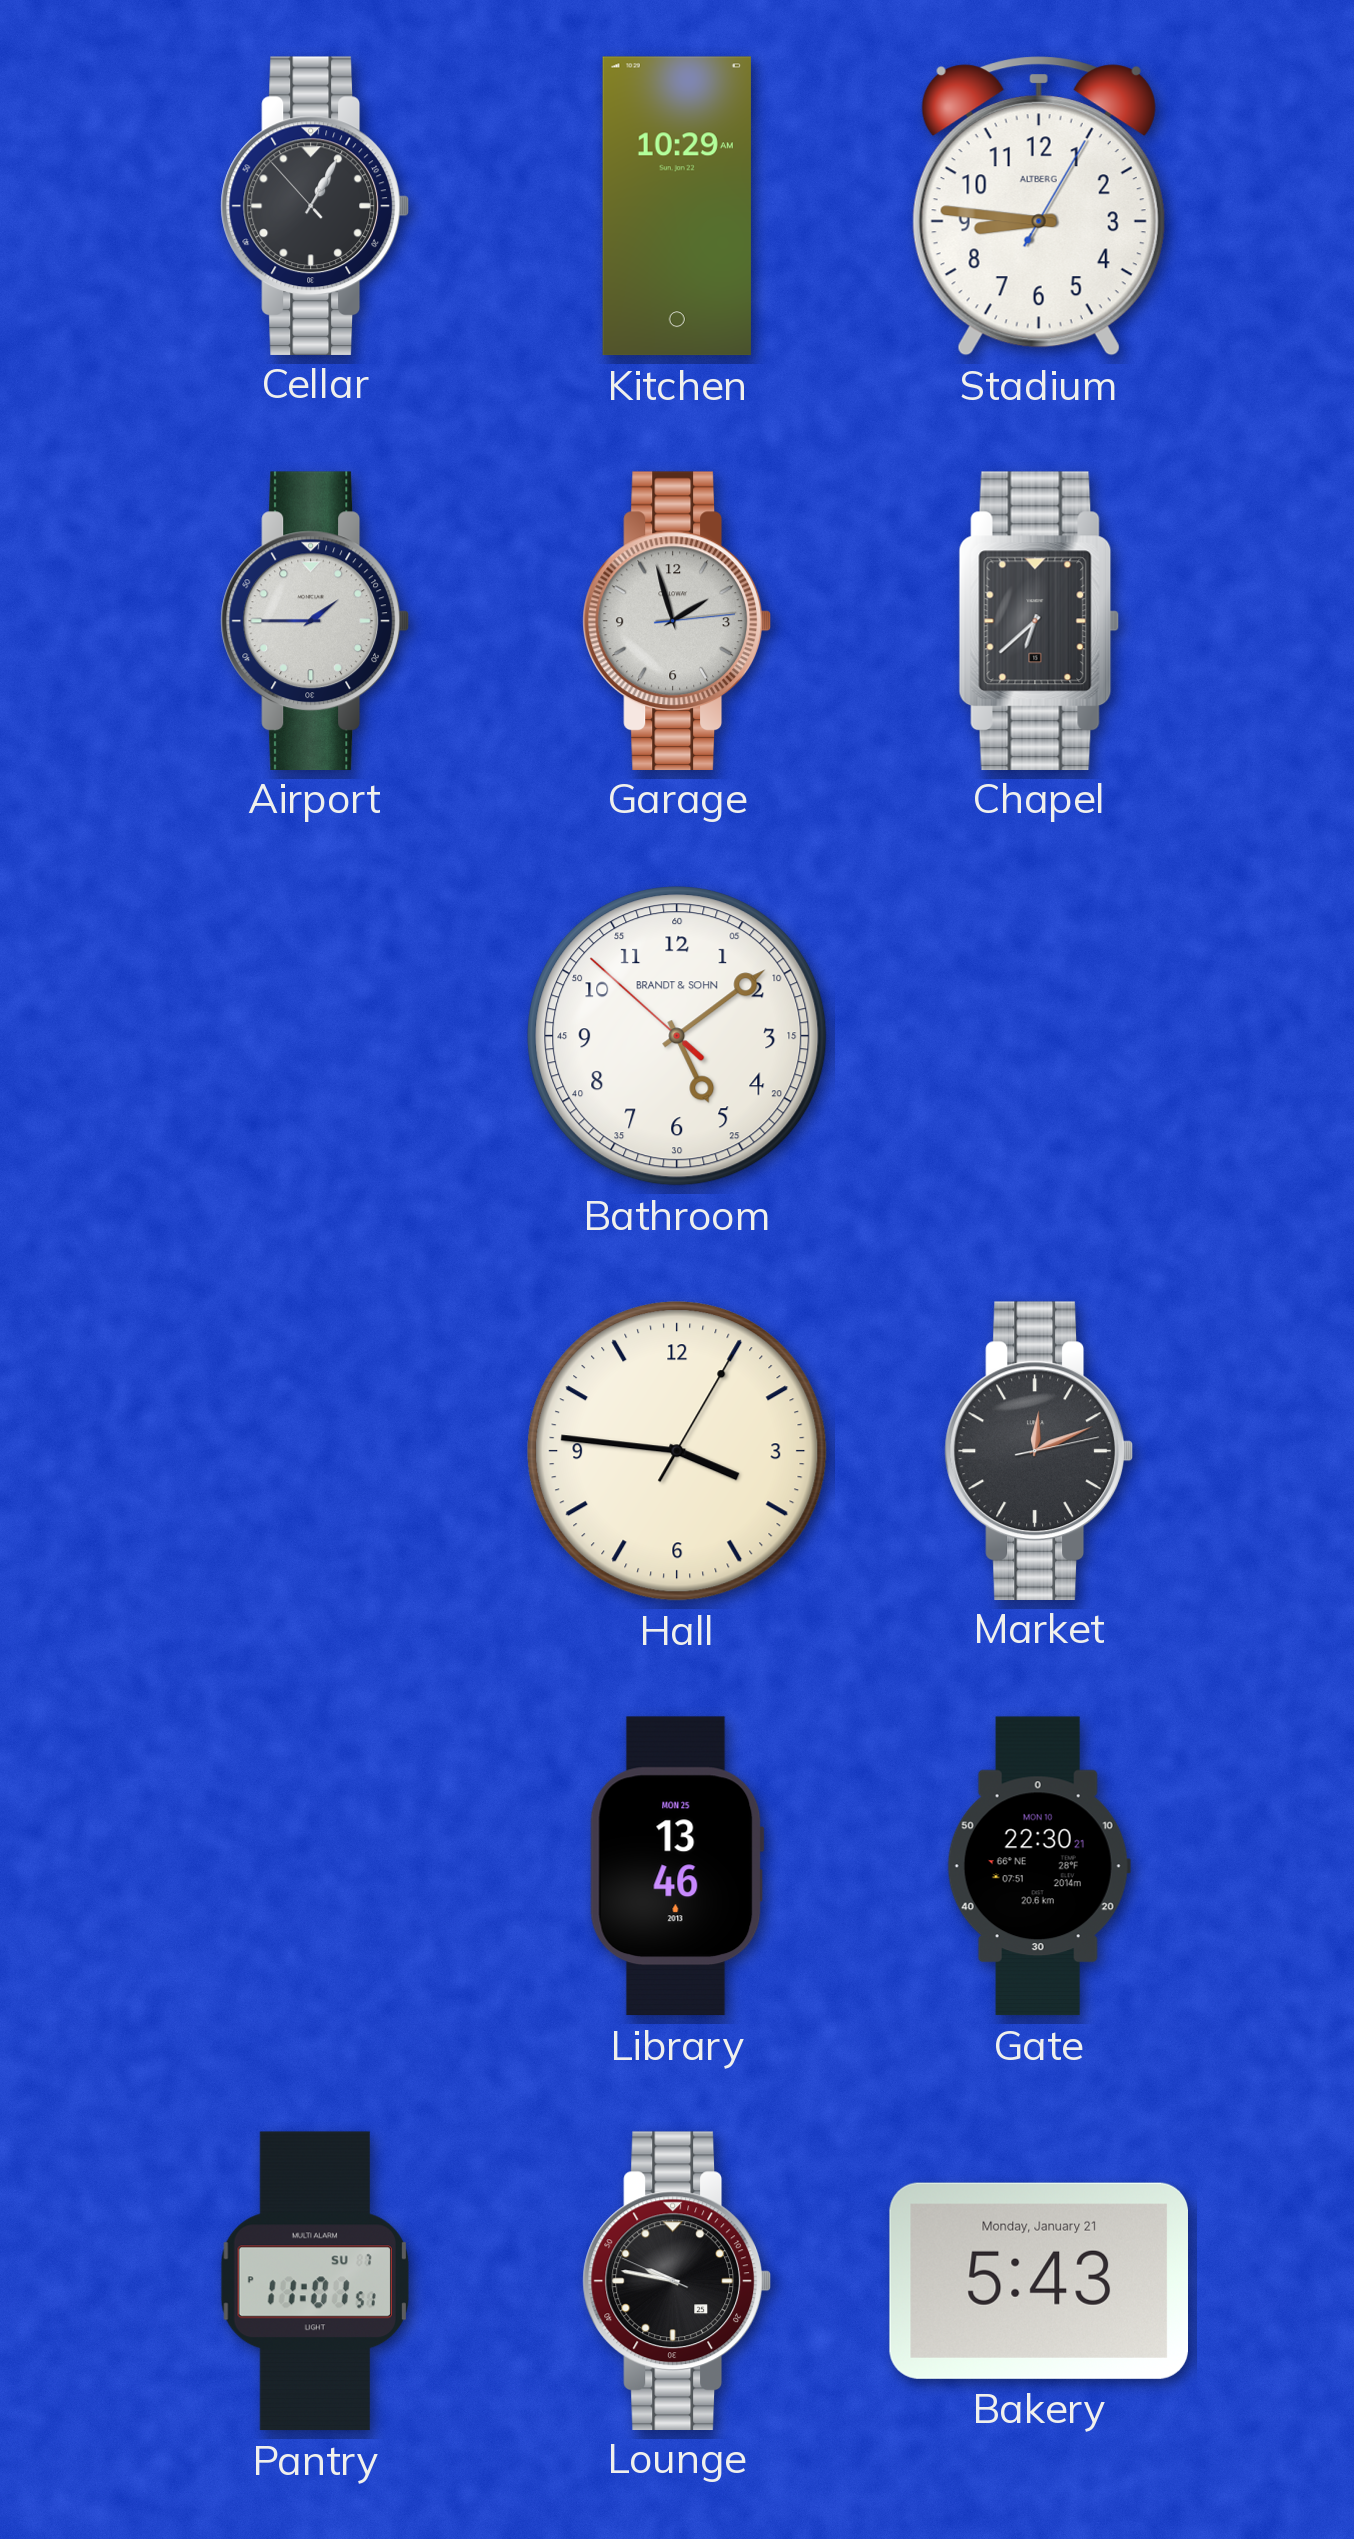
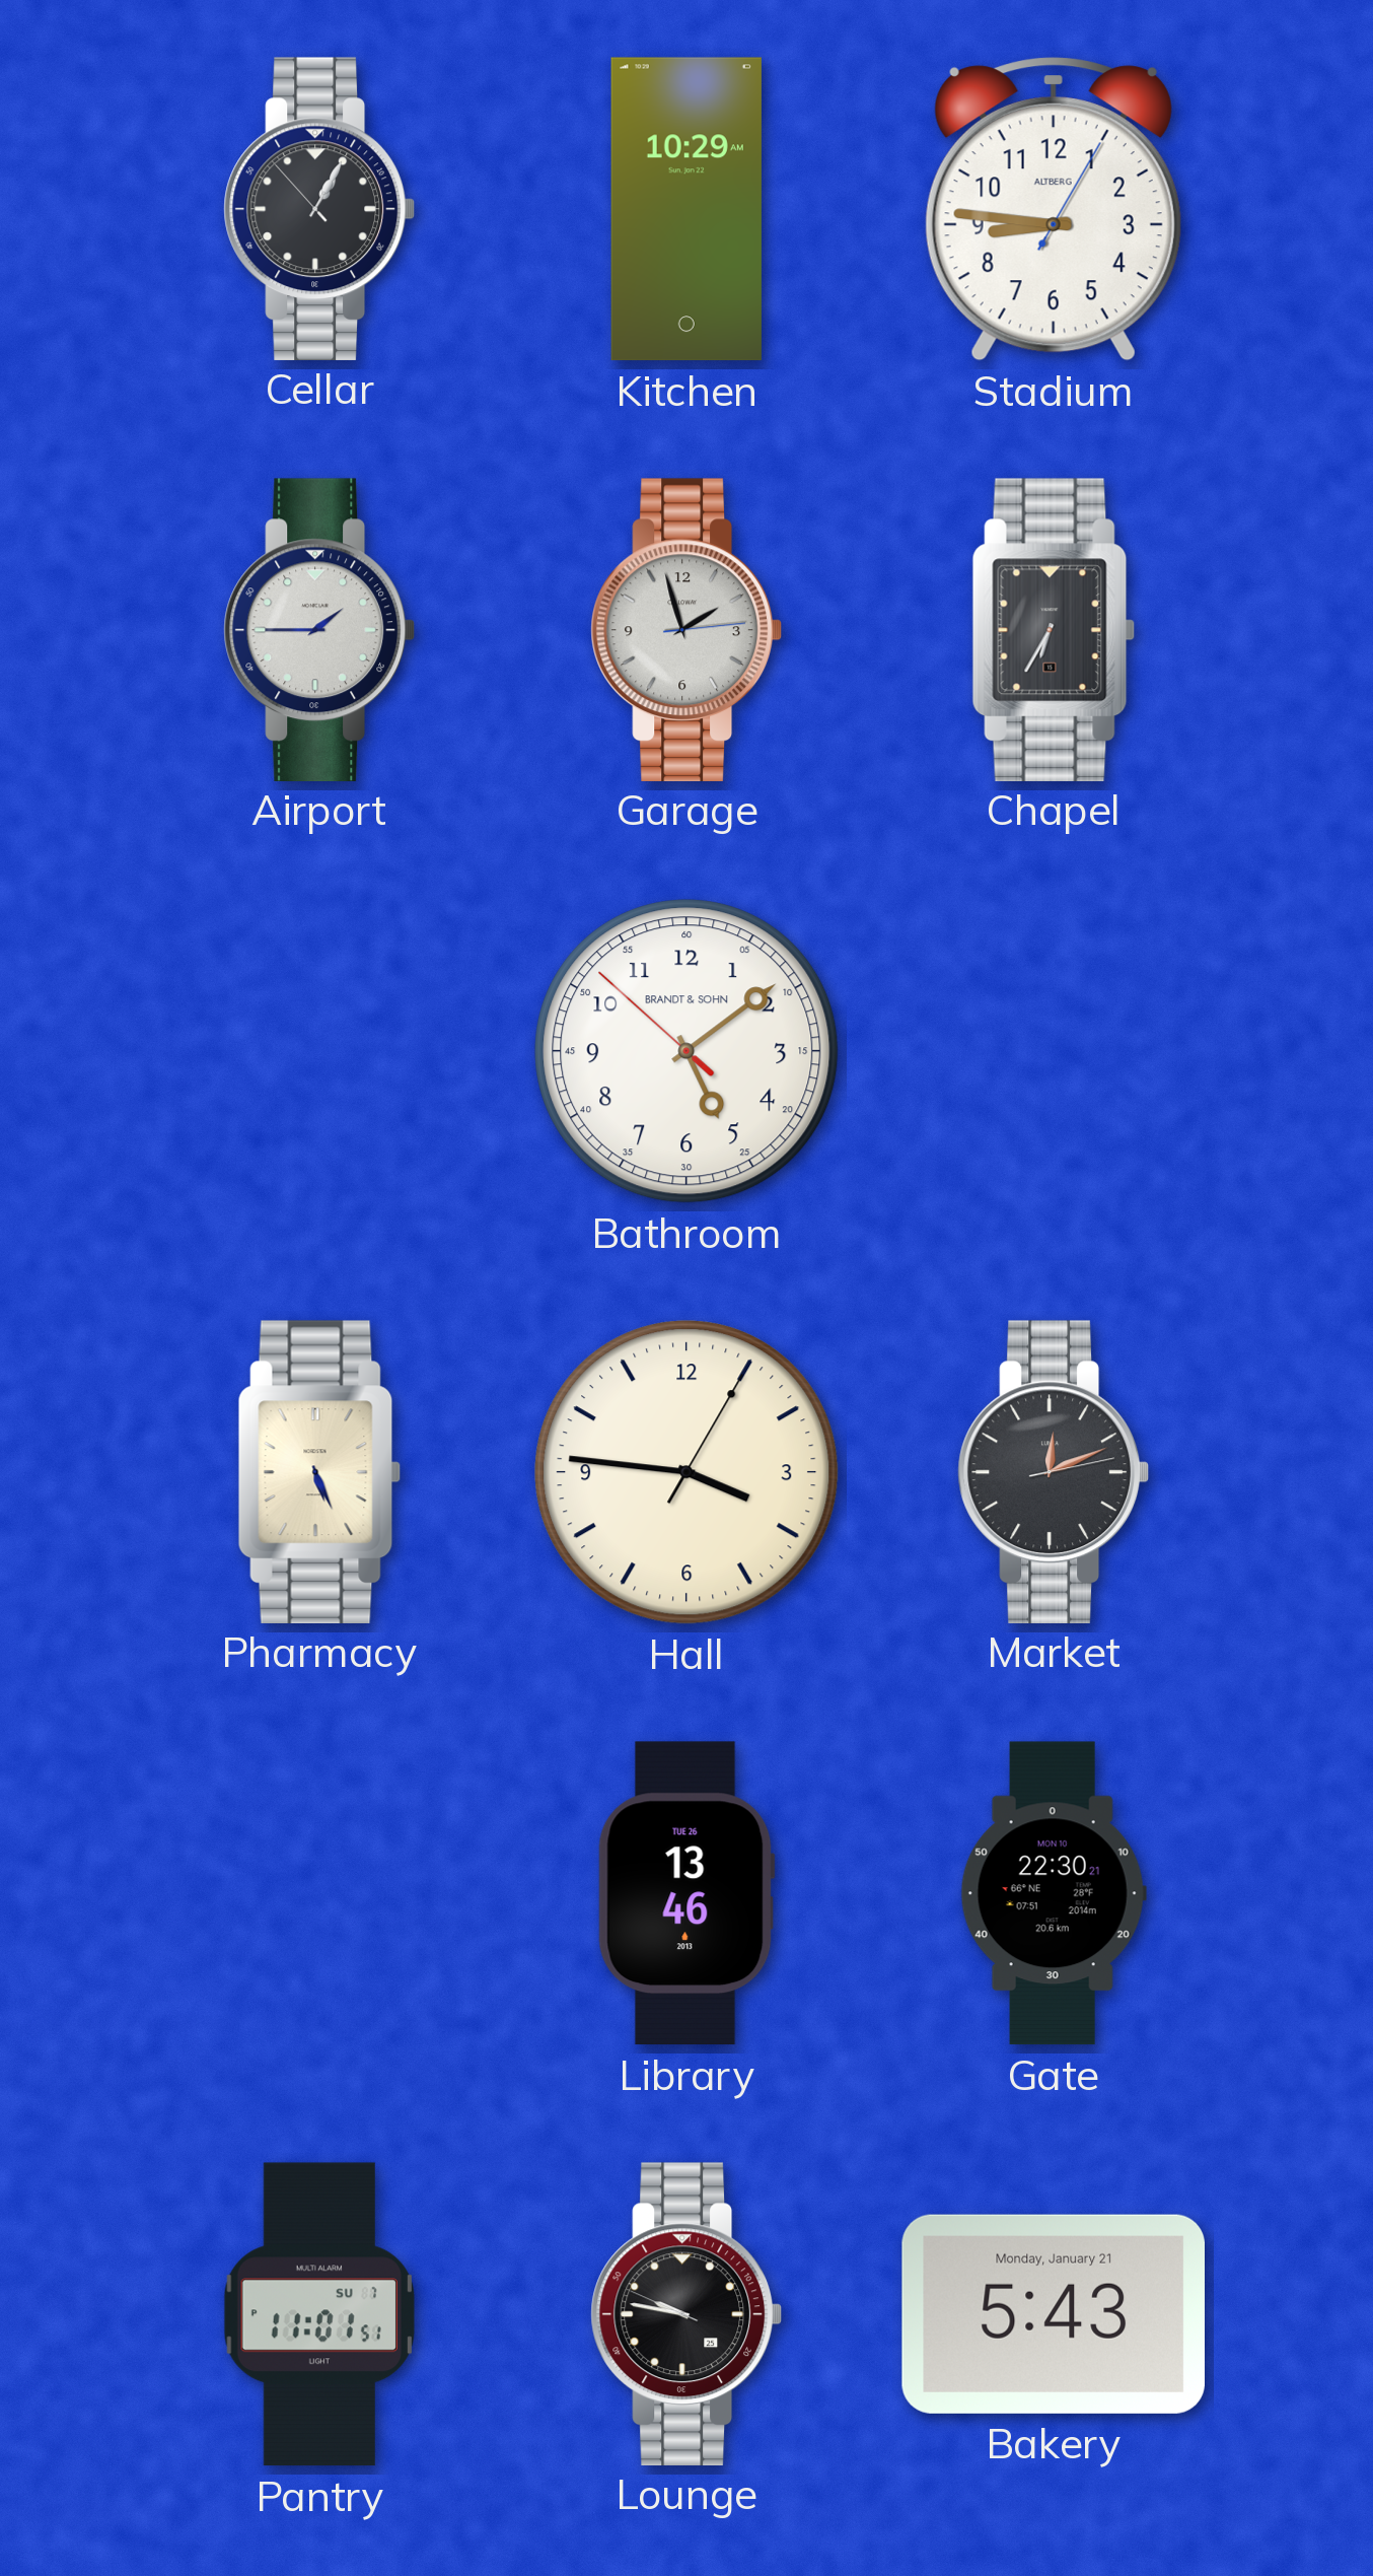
Chapel: 6:38 -> 6:35 (1054, 629)
Pharmacy: none -> 5:26 (319, 1471)
Library date: MON 25 -> TUE 26 (686, 1893)
